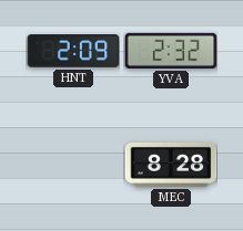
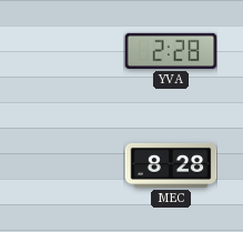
HNT: 2:09 -> none (73, 51)
YVA: 2:32 -> 2:28 (171, 51)
